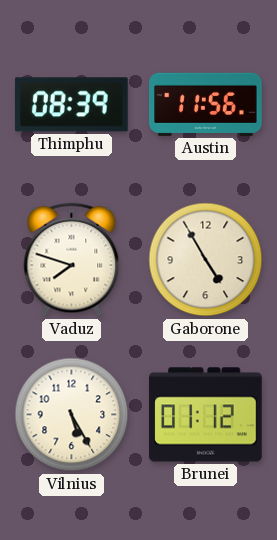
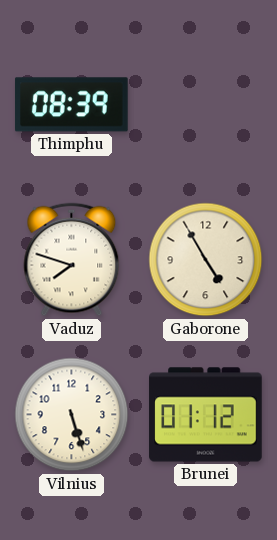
Austin: 11:56 -> none (206, 104)
Vilnius: 5:25 -> 5:27 (72, 415)
